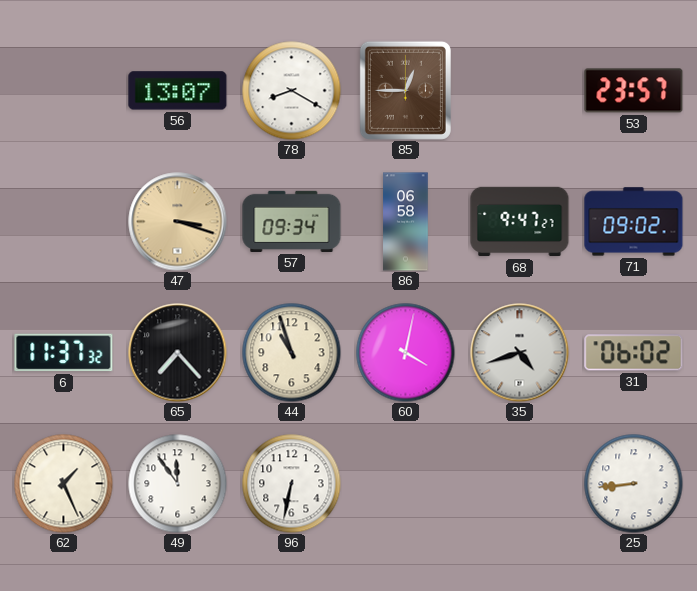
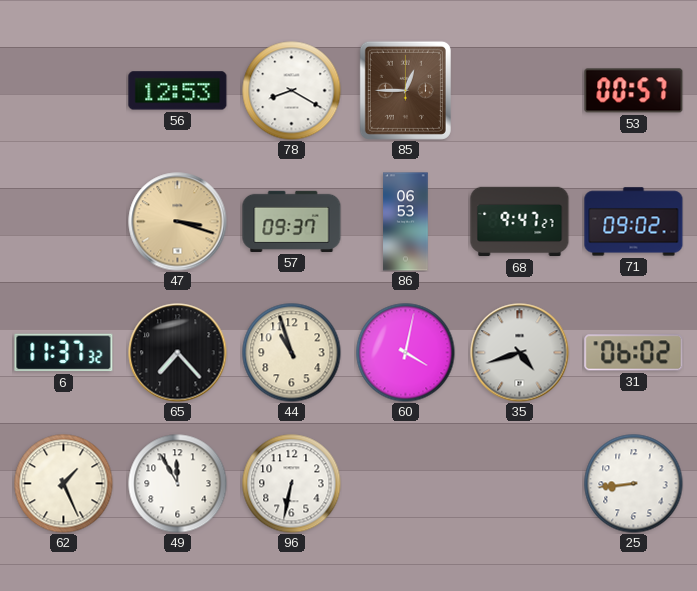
56: 13:07 -> 12:53 (178, 91)
53: 23:57 -> 00:57 (634, 91)
57: 09:34 -> 09:37 (292, 221)
86: 06:58 -> 06:53 (406, 222)
49: 11:54 -> 11:55 (178, 484)
